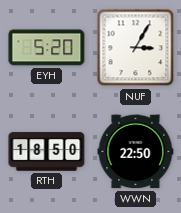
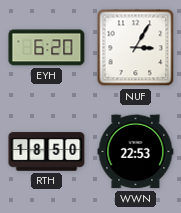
EYH: 5:20 -> 6:20 (47, 48)
WWN: 22:50 -> 22:53 (136, 152)
